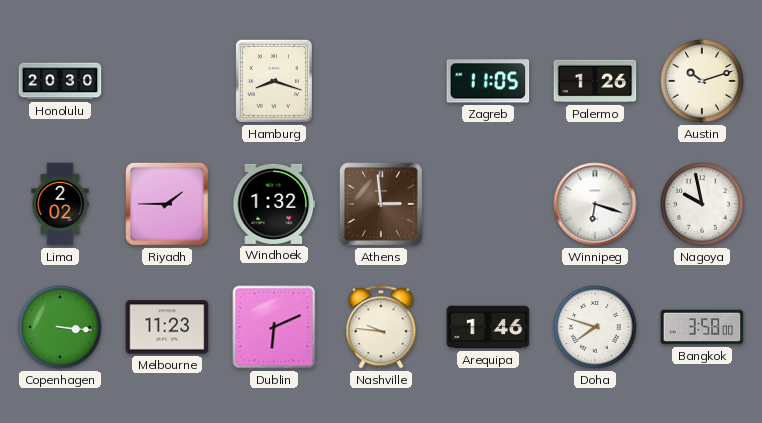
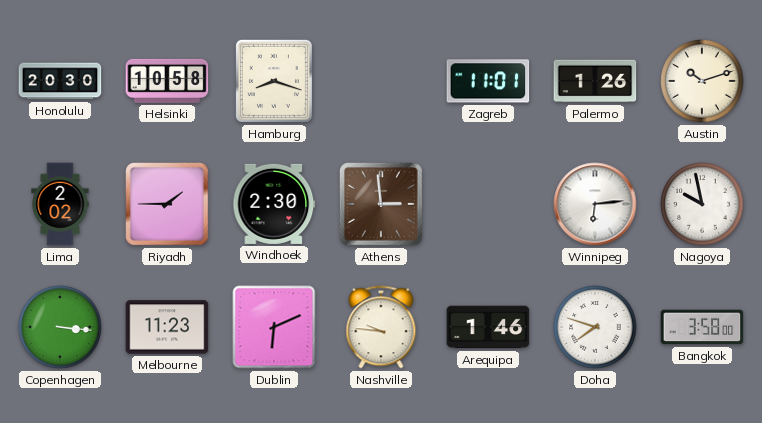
Helsinki: none -> 10:58 (167, 81)
Zagreb: 11:05 -> 11:01 (488, 81)
Windhoek: 1:32 -> 2:30 (274, 204)
Winnipeg: 6:18 -> 6:14 (595, 204)
